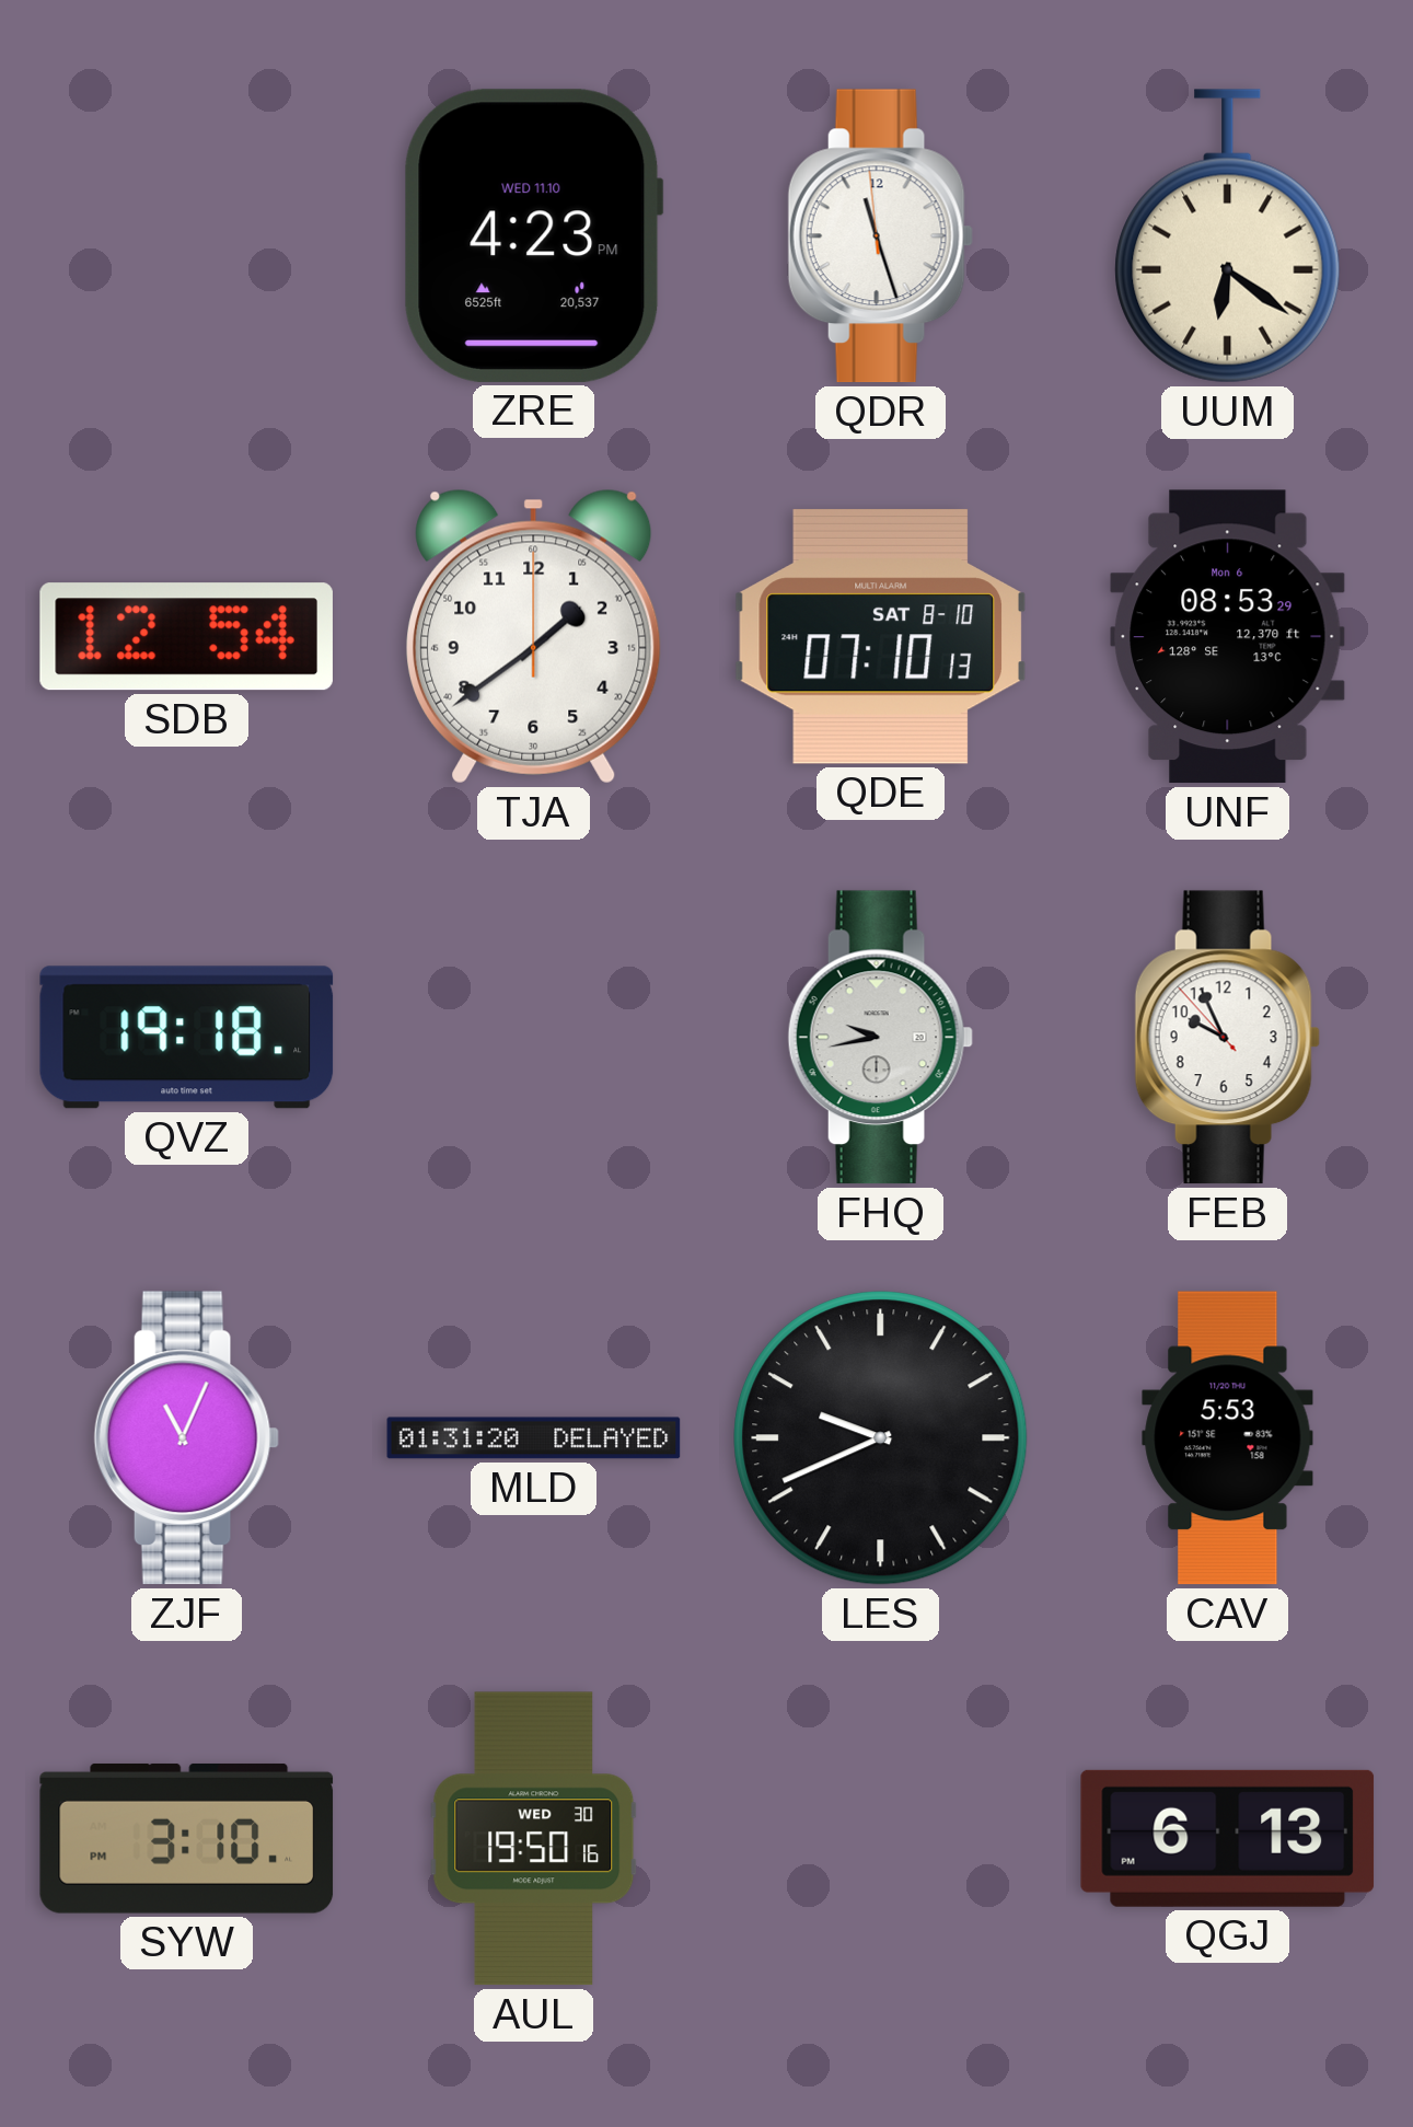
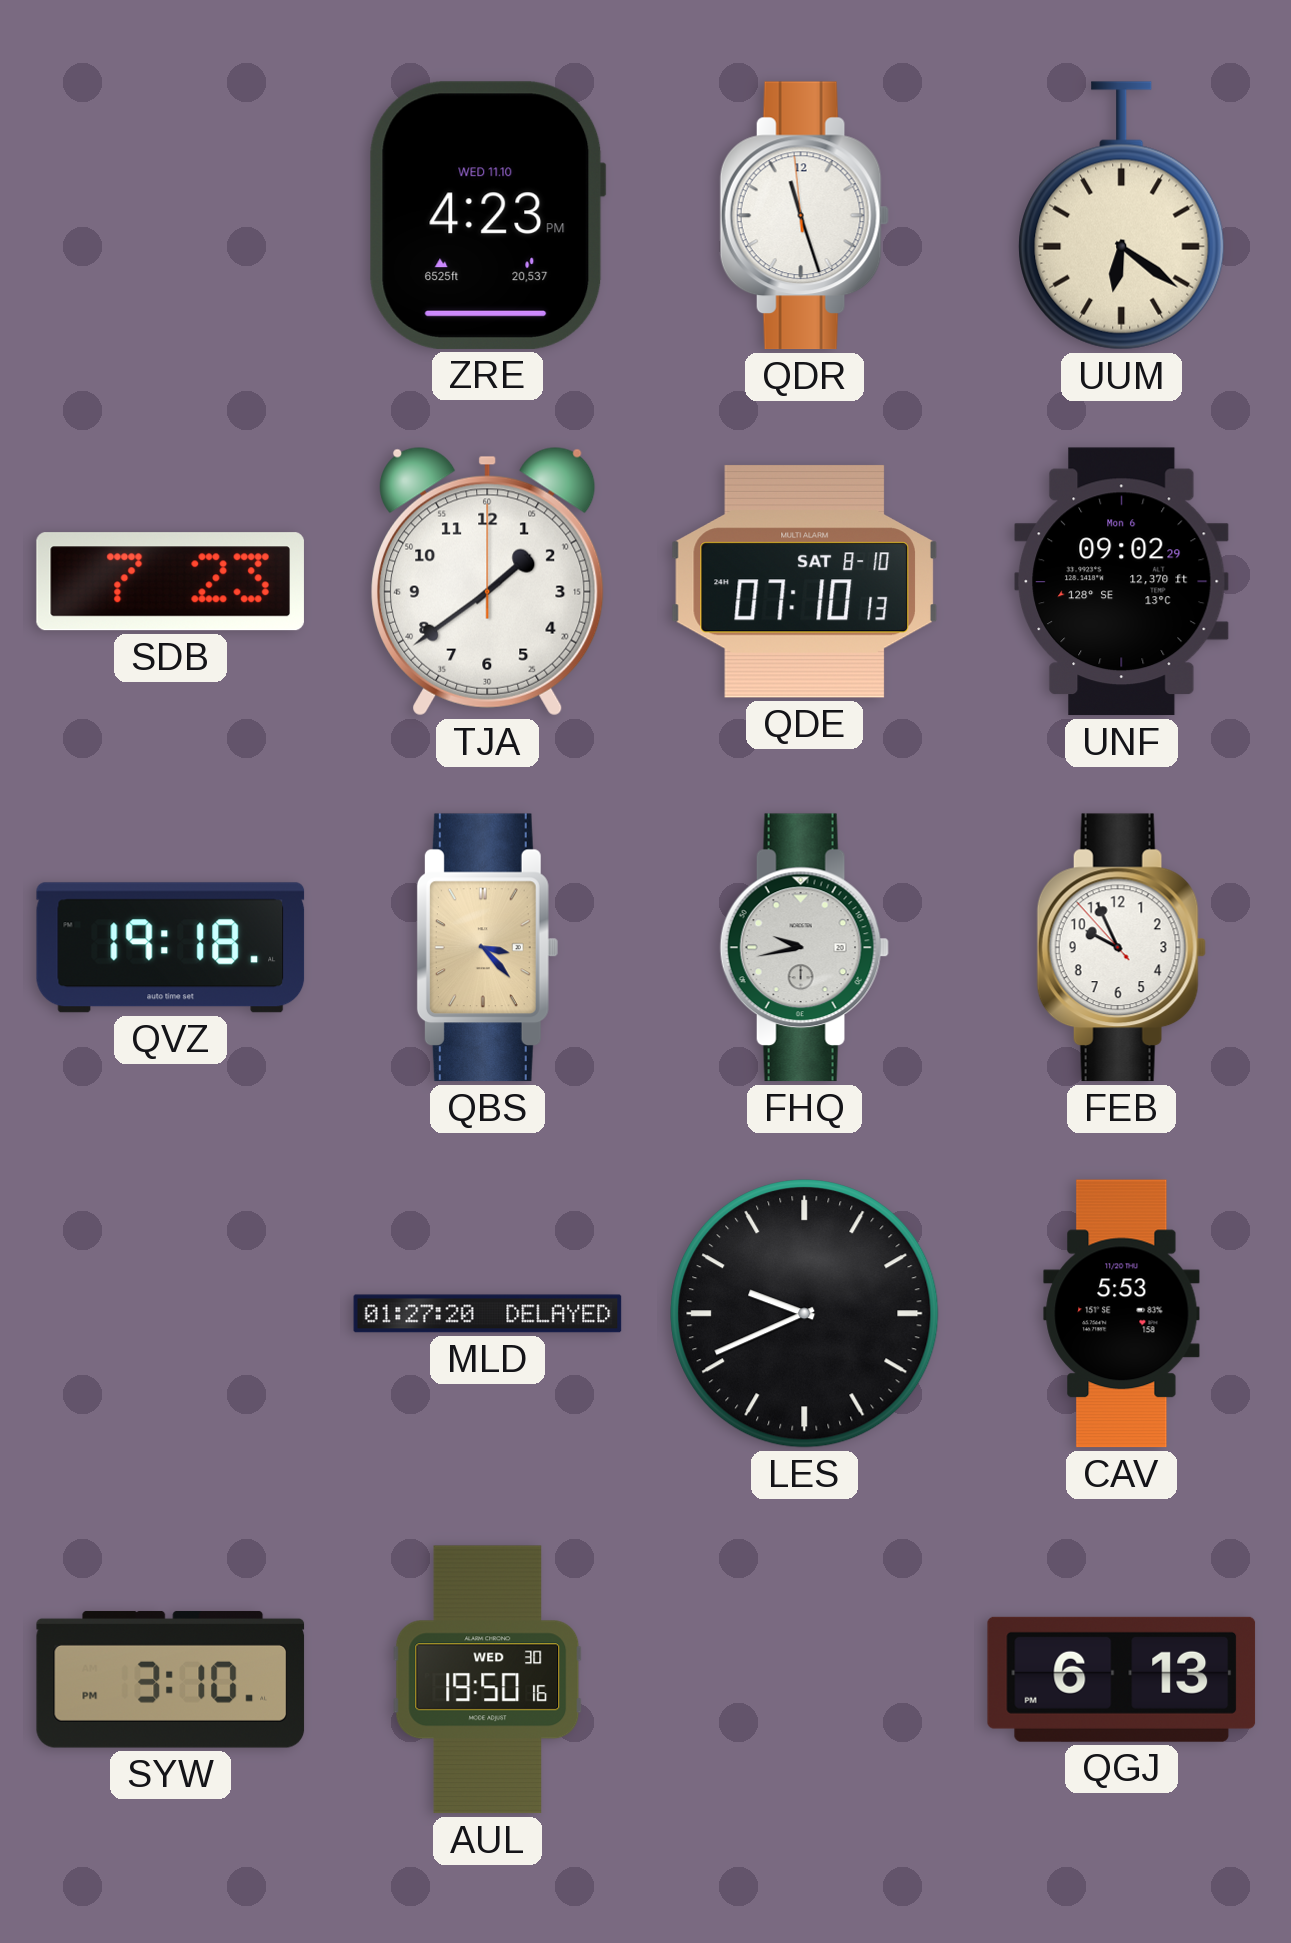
SDB: 12:54 -> 7:23 (170, 582)
UNF: 08:53 -> 09:02 (1122, 582)
QBS: none -> 3:23 (487, 948)
ZJF: 11:04 -> none (186, 1438)
MLD: 01:31 -> 01:27 (488, 1314)
